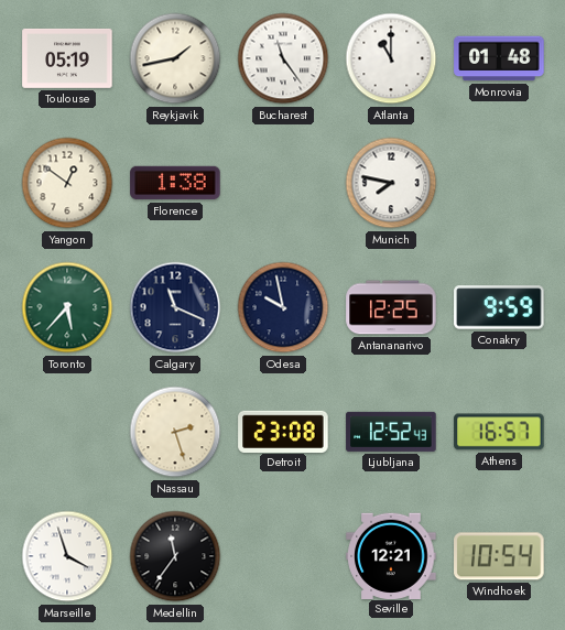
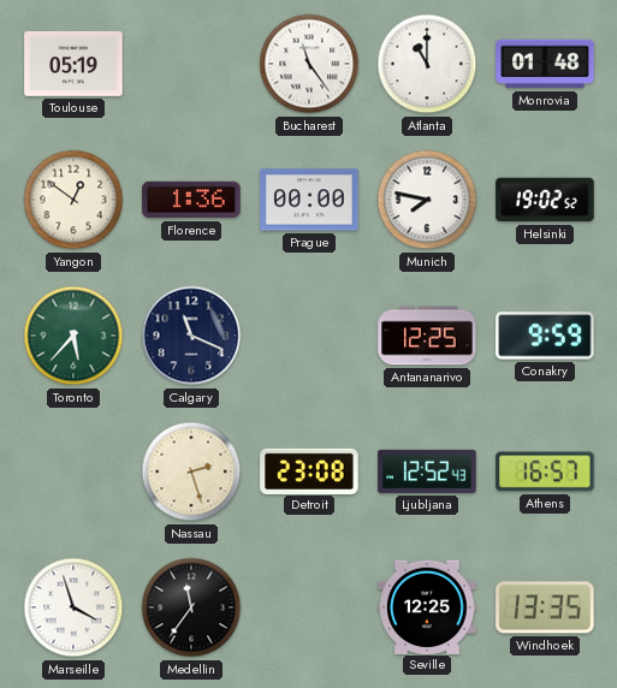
Reykjavik: 1:43 -> none (175, 58)
Florence: 1:38 -> 1:36 (191, 200)
Prague: none -> 00:00 (309, 200)
Helsinki: none -> 19:02 (545, 200)
Odesa: 9:58 -> none (283, 307)
Seville: 12:21 -> 12:25 (427, 606)
Windhoek: 10:54 -> 13:35 (545, 607)
